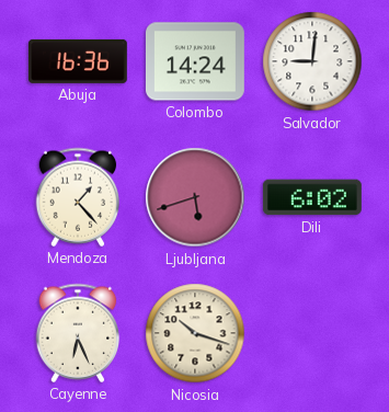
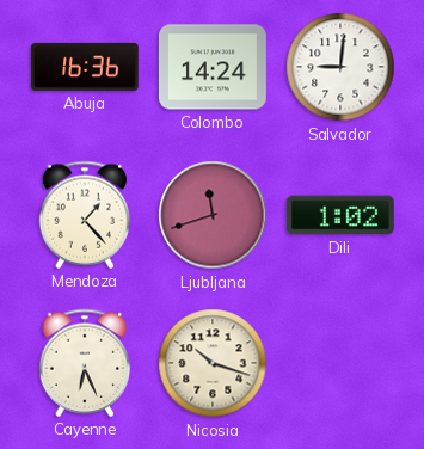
Ljubljana: 5:42 -> 11:42 (213, 215)
Dili: 6:02 -> 1:02 (340, 215)
